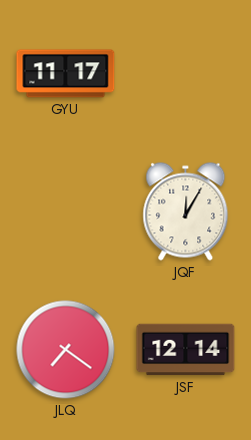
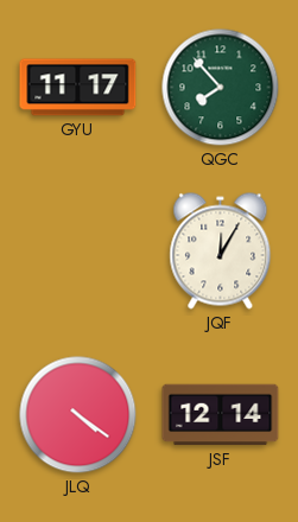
QGC: none -> 7:53 (221, 88)
JLQ: 7:21 -> 4:21 (78, 415)
